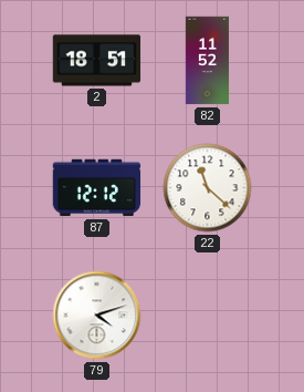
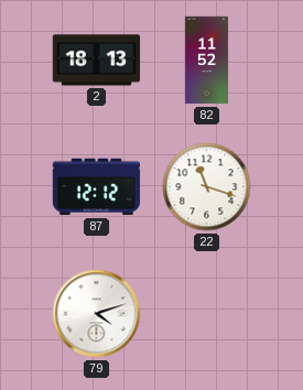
2: 18:51 -> 18:13 (97, 61)
22: 11:22 -> 11:18 (207, 187)
